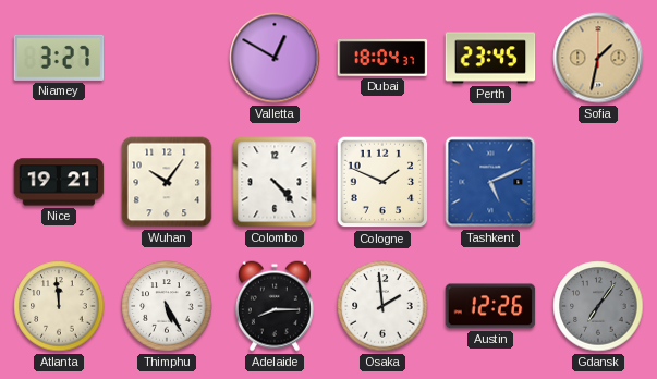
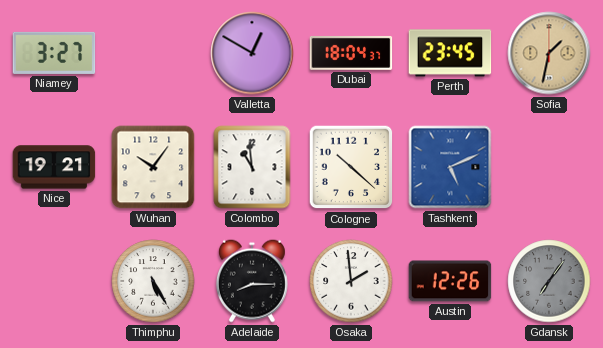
Colombo: 4:23 -> 10:59 (252, 167)
Cologne: 1:49 -> 10:22 (351, 167)
Atlanta: 11:59 -> none (59, 306)
